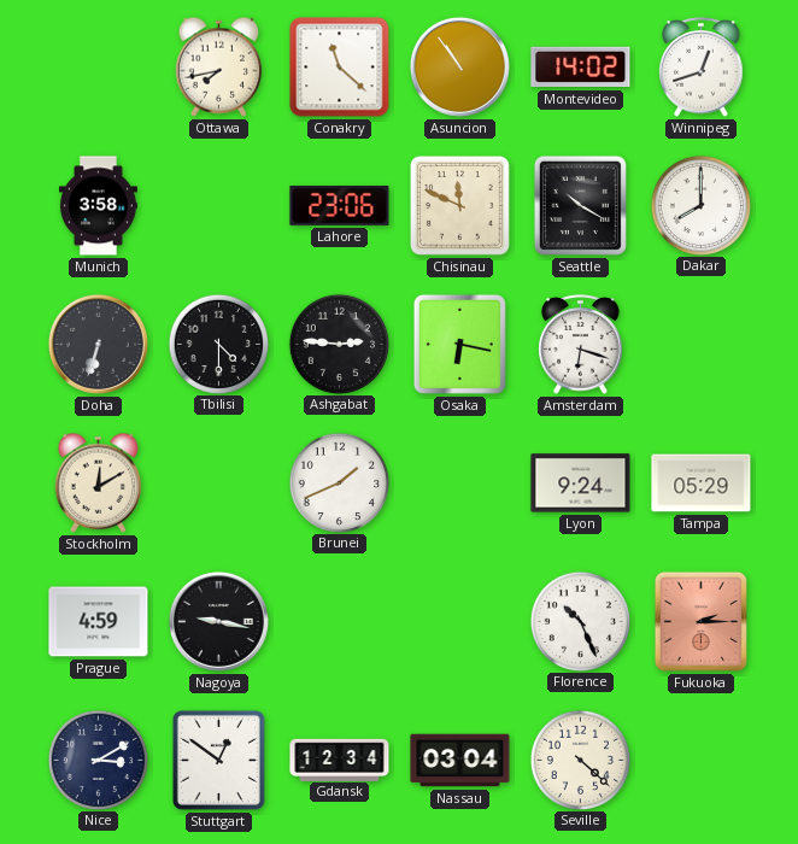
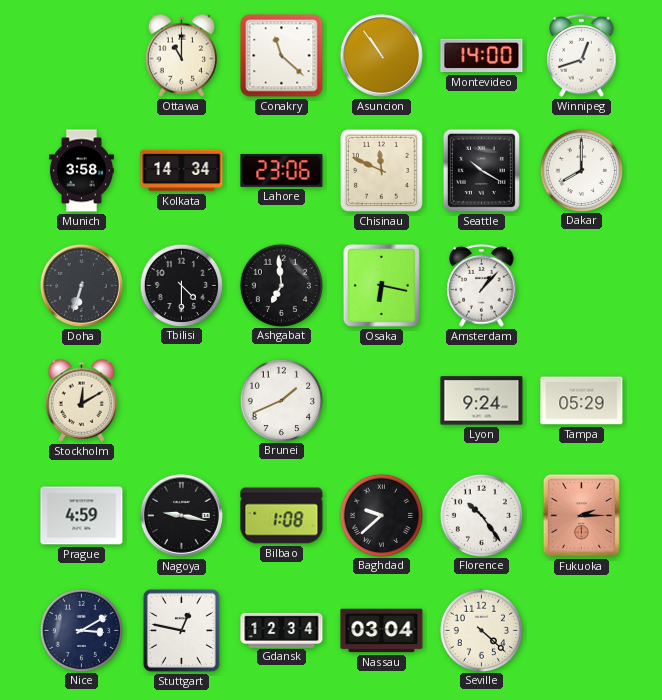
Ottawa: 7:43 -> 11:00 (182, 55)
Montevideo: 14:02 -> 14:00 (482, 56)
Kolkata: none -> 14:34 (182, 171)
Ashgabat: 2:46 -> 6:59 (281, 285)
Amsterdam: 6:18 -> 1:07 (482, 286)
Bilbao: none -> 1:08 (282, 516)
Baghdad: none -> 9:38 (381, 515)
Florence: 10:26 -> 10:24 (481, 515)
Stuttgart: 12:51 -> 12:47 (181, 630)
